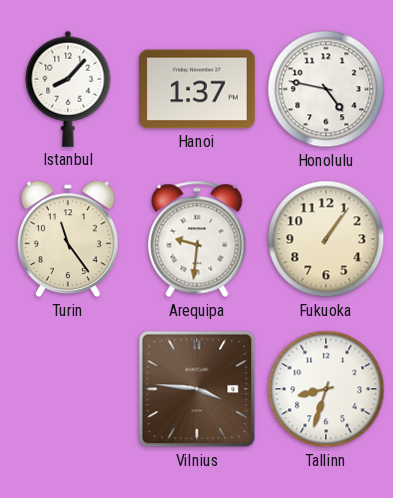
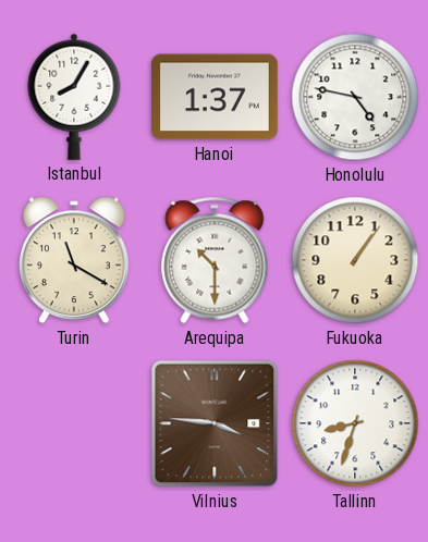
Istanbul: 8:07 -> 8:05 (74, 97)
Turin: 11:24 -> 11:20 (74, 260)
Arequipa: 9:31 -> 10:30 (215, 260)
